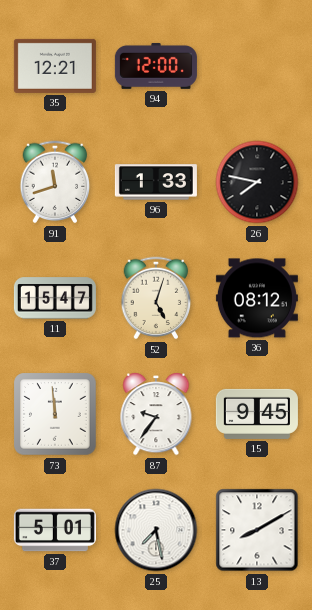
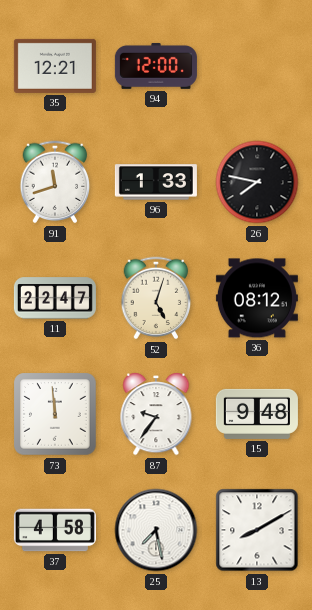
11: 15:47 -> 22:47 (55, 298)
15: 9:45 -> 9:48 (257, 414)
37: 5:01 -> 4:58 (55, 530)
